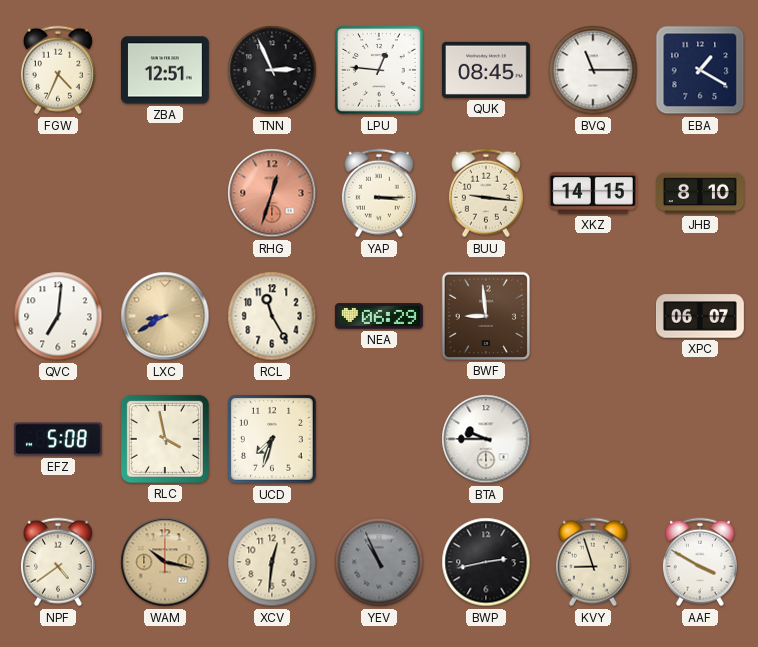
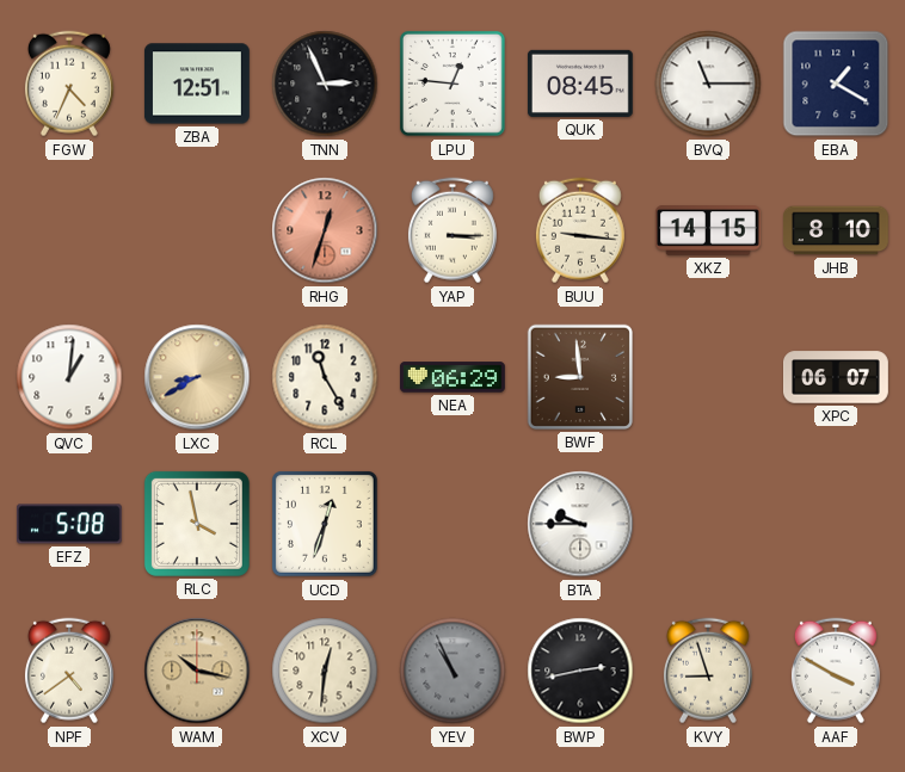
QVC: 7:01 -> 1:01 (69, 377)
UCD: 7:33 -> 12:33 (325, 524)
